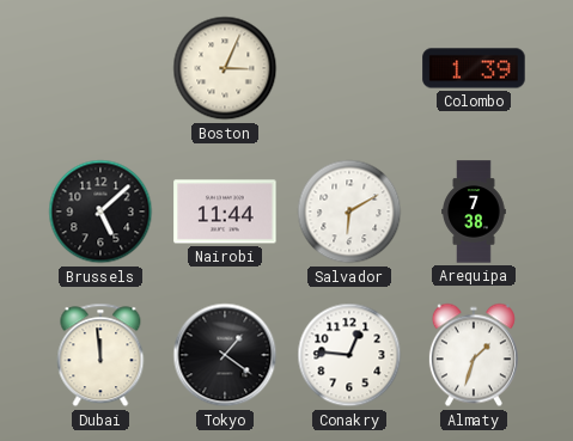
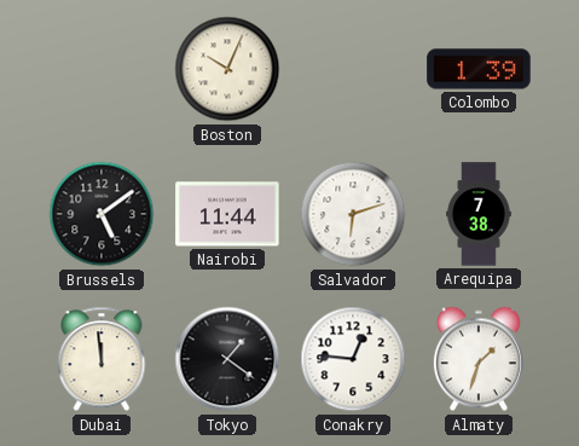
Boston: 3:04 -> 10:04 (227, 69)
Brussels: 5:08 -> 5:09 (102, 214)
Salvador: 6:10 -> 6:12 (353, 214)
